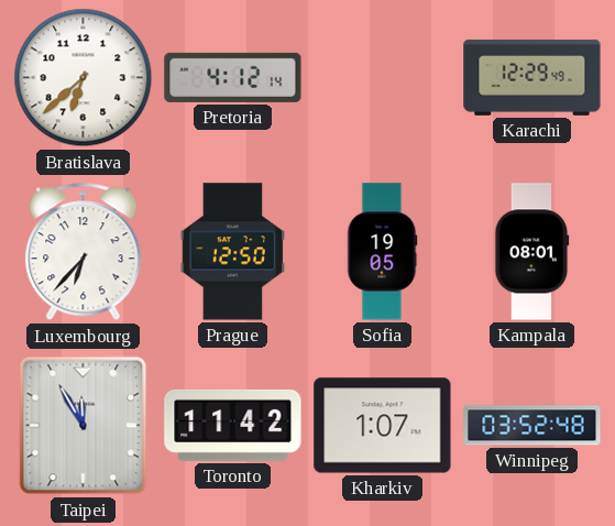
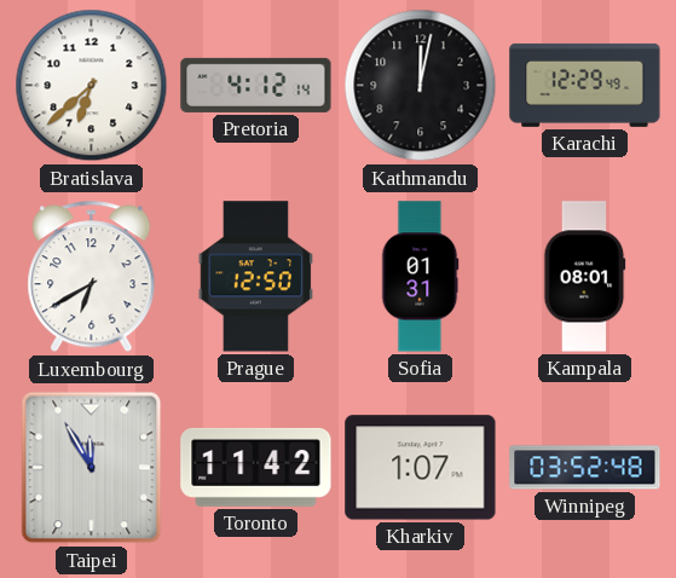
Kathmandu: none -> 12:02 (421, 86)
Luxembourg: 6:37 -> 6:40 (92, 277)
Sofia: 19:05 -> 01:31 (420, 277)
